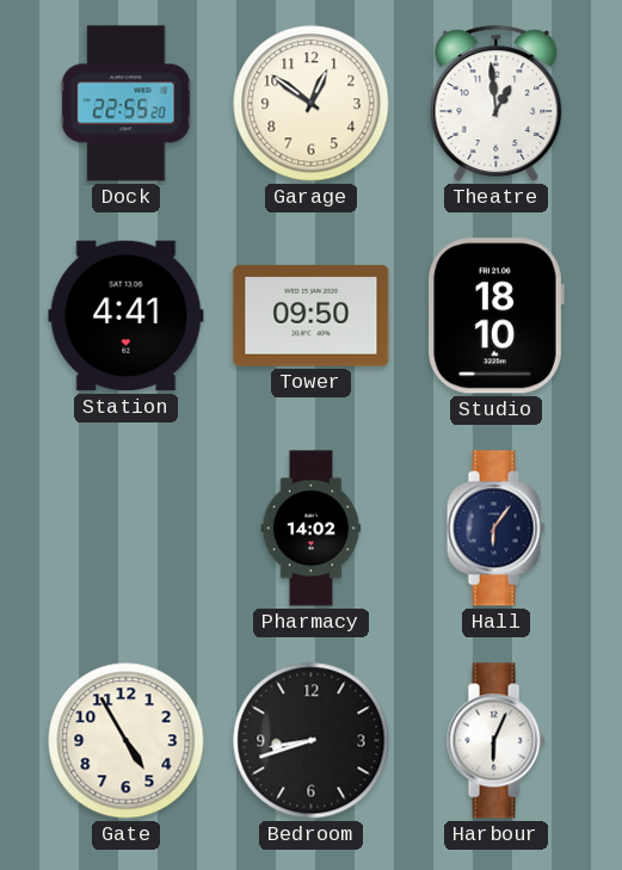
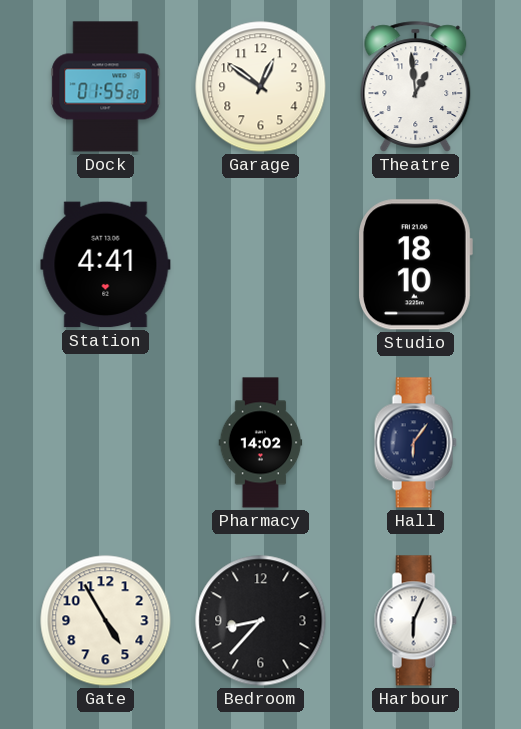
Dock: 22:55 -> 01:55 (106, 87)
Tower: 09:50 -> none (312, 316)
Bedroom: 8:42 -> 8:37 (261, 621)
